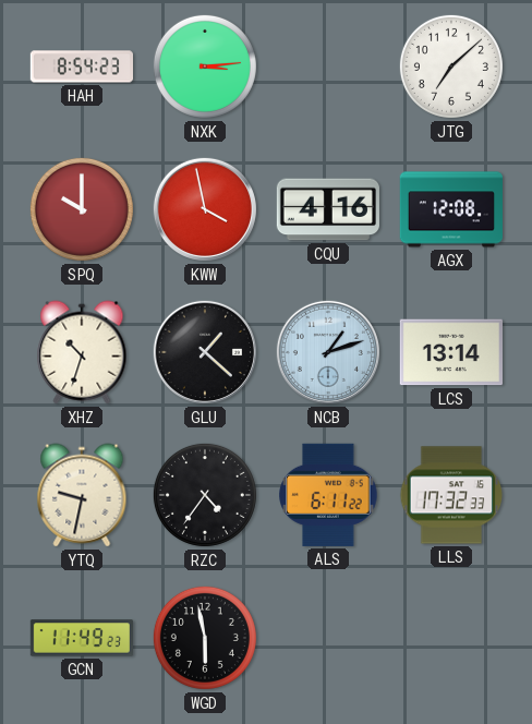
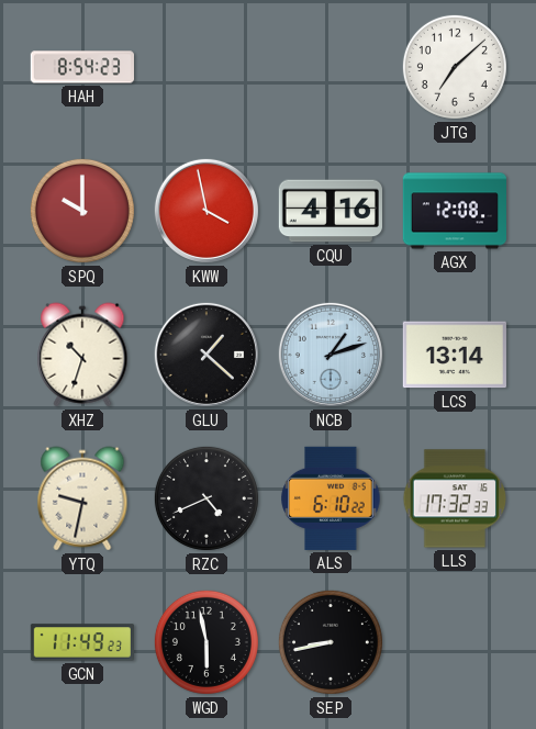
NXK: 3:14 -> none (205, 67)
RZC: 4:36 -> 4:41 (206, 498)
ALS: 6:11 -> 6:10 (331, 498)
SEP: none -> 8:43 (331, 642)
